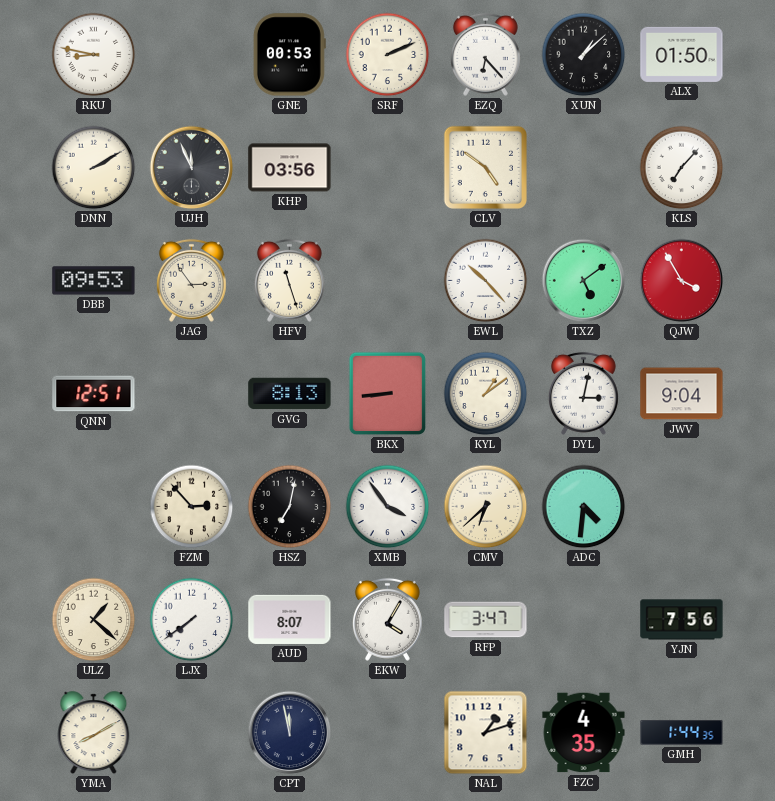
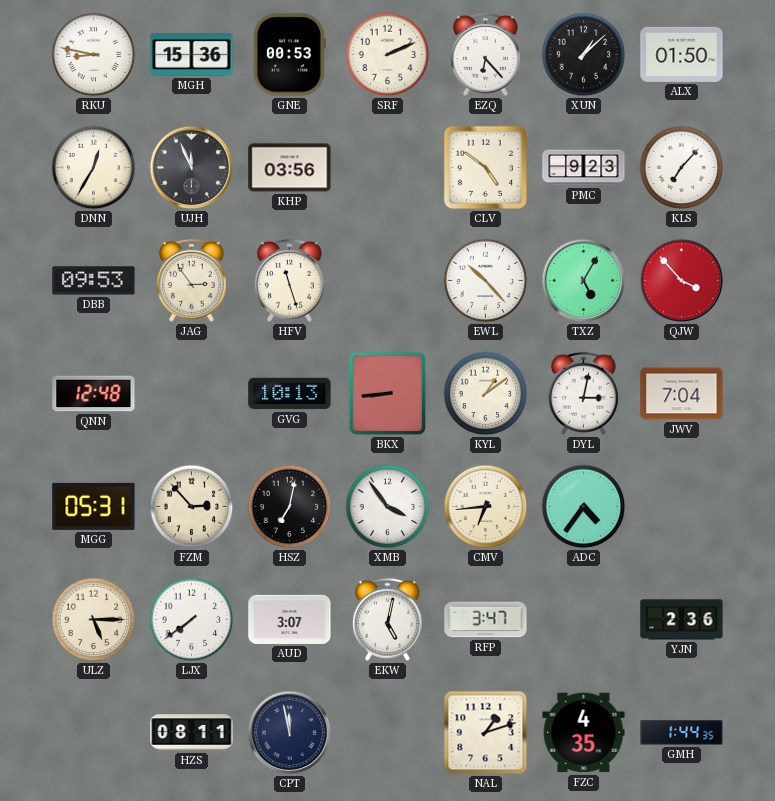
MGH: none -> 15:36 (192, 55)
DNN: 2:10 -> 12:35 (94, 168)
PMC: none -> 9:23 (584, 168)
TXZ: 5:09 -> 5:05 (584, 281)
QJW: 3:55 -> 3:53 (682, 281)
QNN: 12:51 -> 12:48 (94, 394)
GVG: 8:13 -> 10:13 (290, 394)
JWV: 9:04 -> 7:04 (682, 394)
MGG: none -> 05:31 (94, 506)
CMV: 6:38 -> 6:44 (486, 507)
ADC: 4:31 -> 4:36 (584, 507)
ULZ: 1:22 -> 5:15 (94, 620)
AUD: 8:07 -> 3:07 (290, 619)
EKW: 4:05 -> 5:02 (387, 619)
YJN: 7:56 -> 2:36 (682, 620)
YMA: 8:10 -> none (94, 733)
HZS: none -> 08:11 (192, 733)
